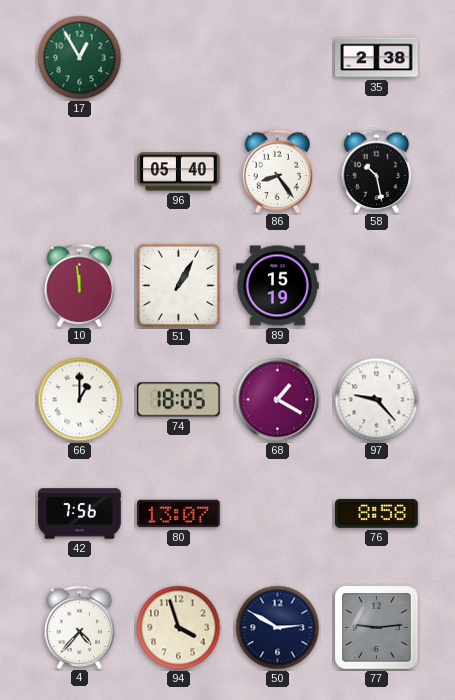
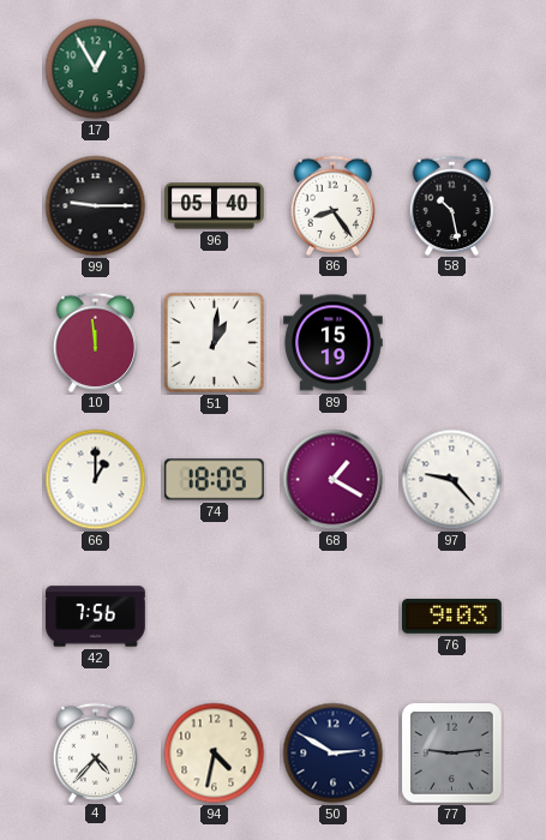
35: 2:38 -> none (377, 58)
99: none -> 9:15 (96, 206)
51: 1:05 -> 1:01 (214, 342)
80: 13:07 -> none (179, 514)
76: 8:58 -> 9:03 (452, 617)
94: 3:57 -> 4:32 (215, 754)
